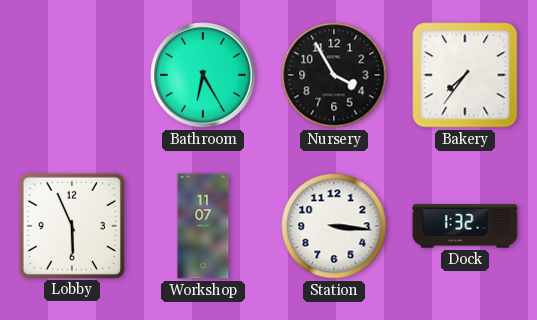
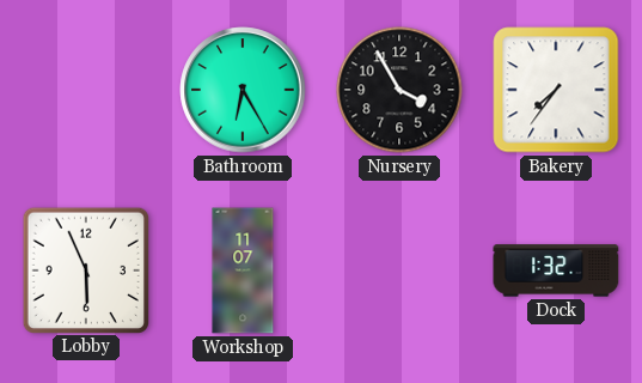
Station: 3:16 -> none (334, 226)
